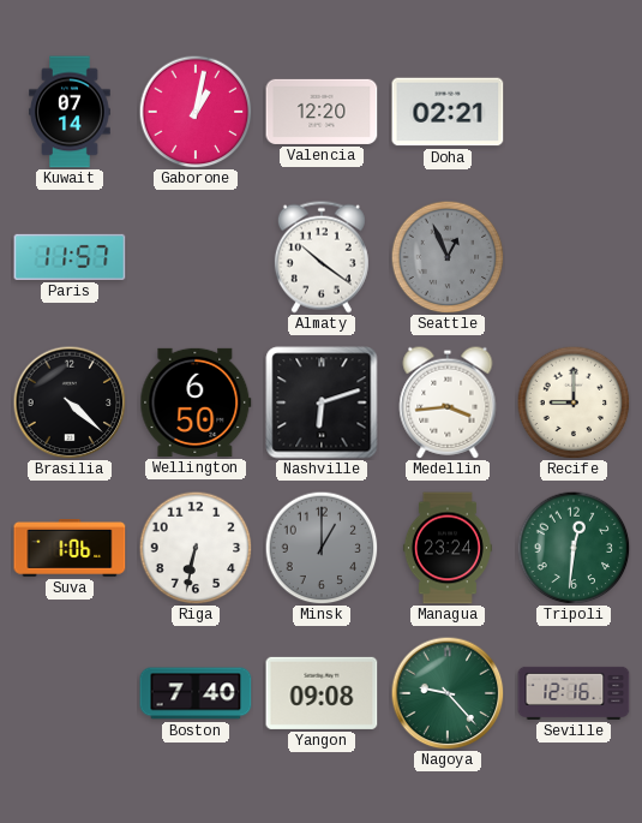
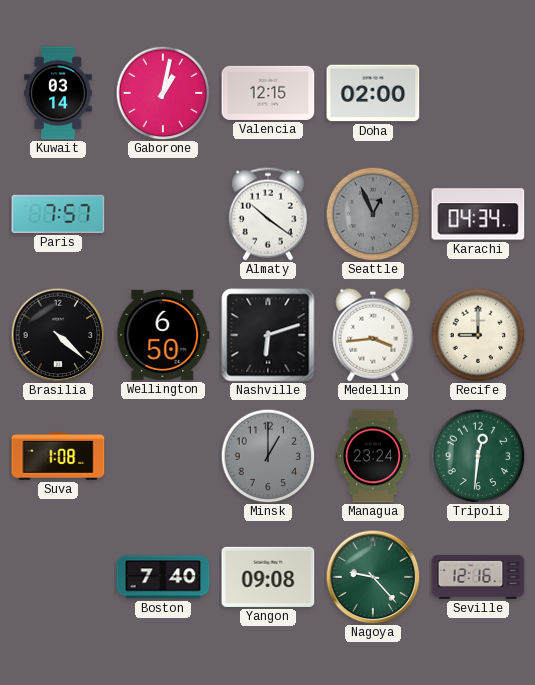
Kuwait: 07:14 -> 03:14 (58, 93)
Valencia: 12:20 -> 12:15 (268, 93)
Doha: 02:21 -> 02:00 (373, 93)
Paris: 11:57 -> 7:57 (58, 214)
Karachi: none -> 04:34 (478, 214)
Suva: 1:06 -> 1:08 (58, 457)
Riga: 6:32 -> none (196, 548)
